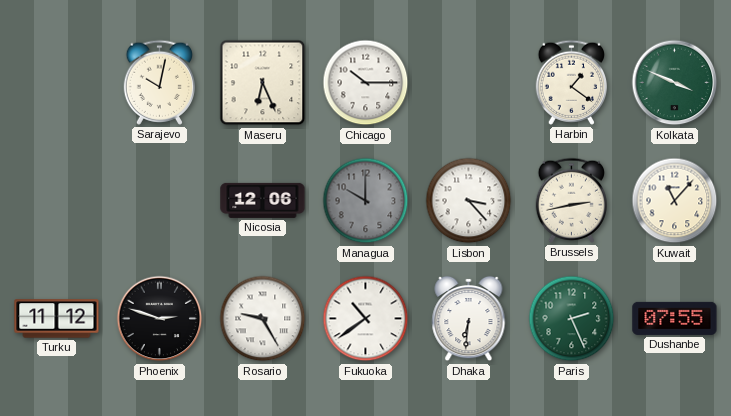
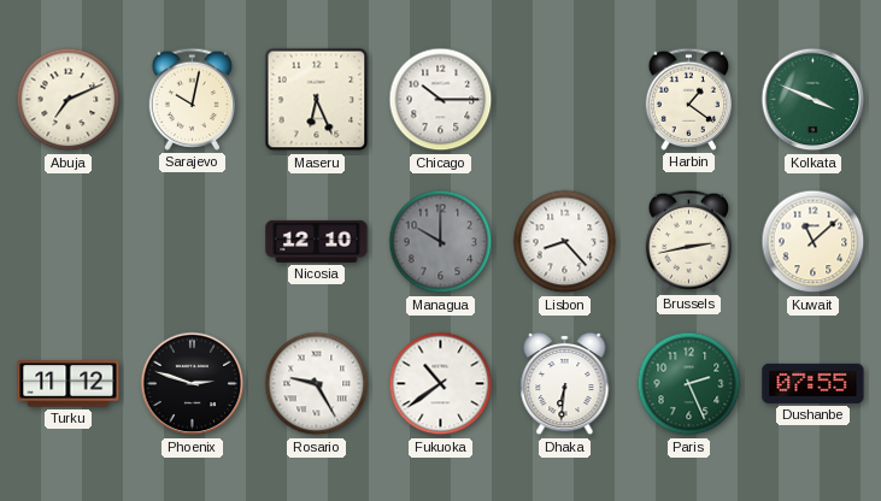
Abuja: none -> 7:11 (69, 100)
Nicosia: 12:06 -> 12:10 (317, 241)
Lisbon: 3:23 -> 8:23 (565, 242)
Kuwait: 11:07 -> 11:08 (814, 242)
